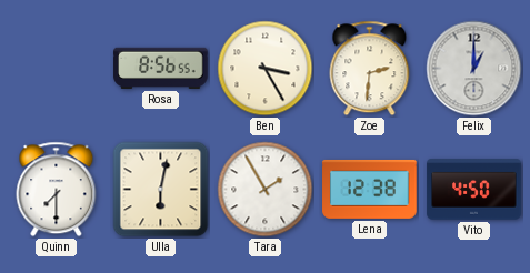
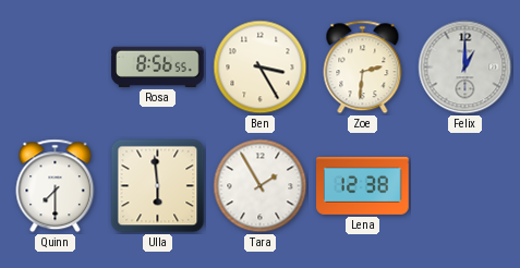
Ulla: 6:02 -> 5:59 (158, 186)
Vito: 4:50 -> none (474, 190)
